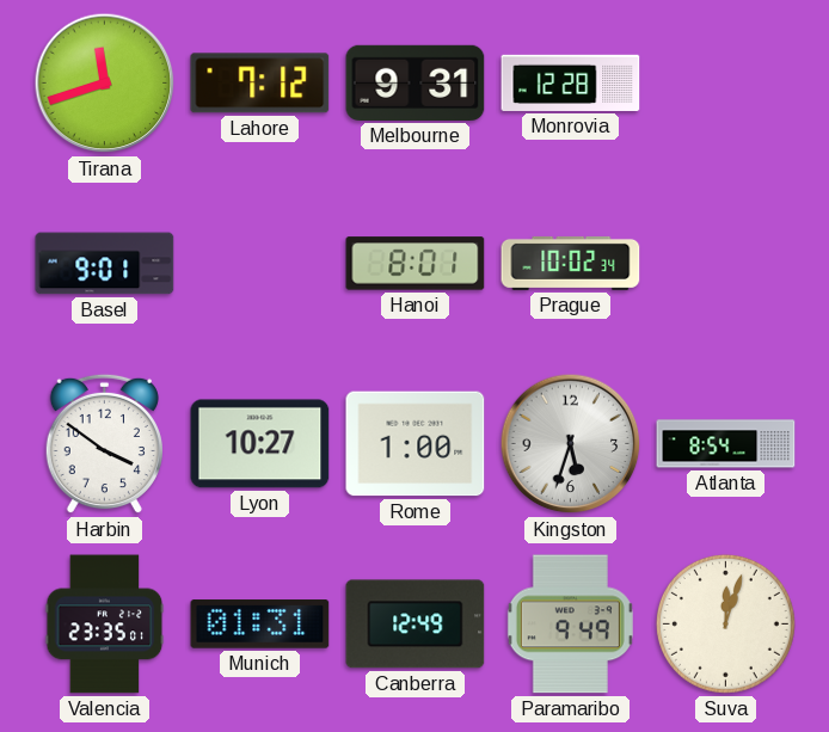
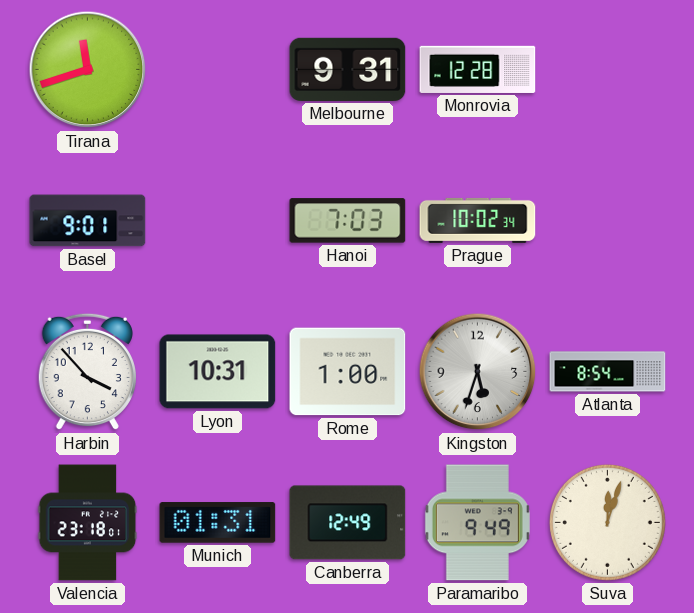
Lahore: 7:12 -> none (260, 84)
Hanoi: 8:01 -> 7:03 (348, 221)
Harbin: 3:51 -> 3:53 (87, 372)
Lyon: 10:27 -> 10:31 (218, 372)
Valencia: 23:35 -> 23:18 (88, 523)
